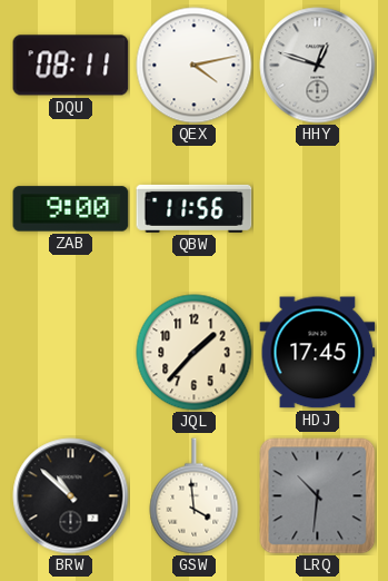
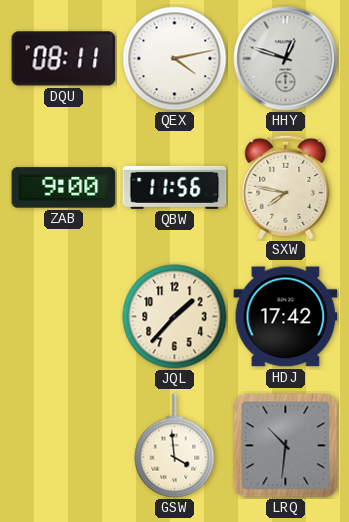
SXW: none -> 7:47 (286, 187)
HDJ: 17:45 -> 17:42 (286, 317)
BRW: 10:52 -> none (71, 496)
